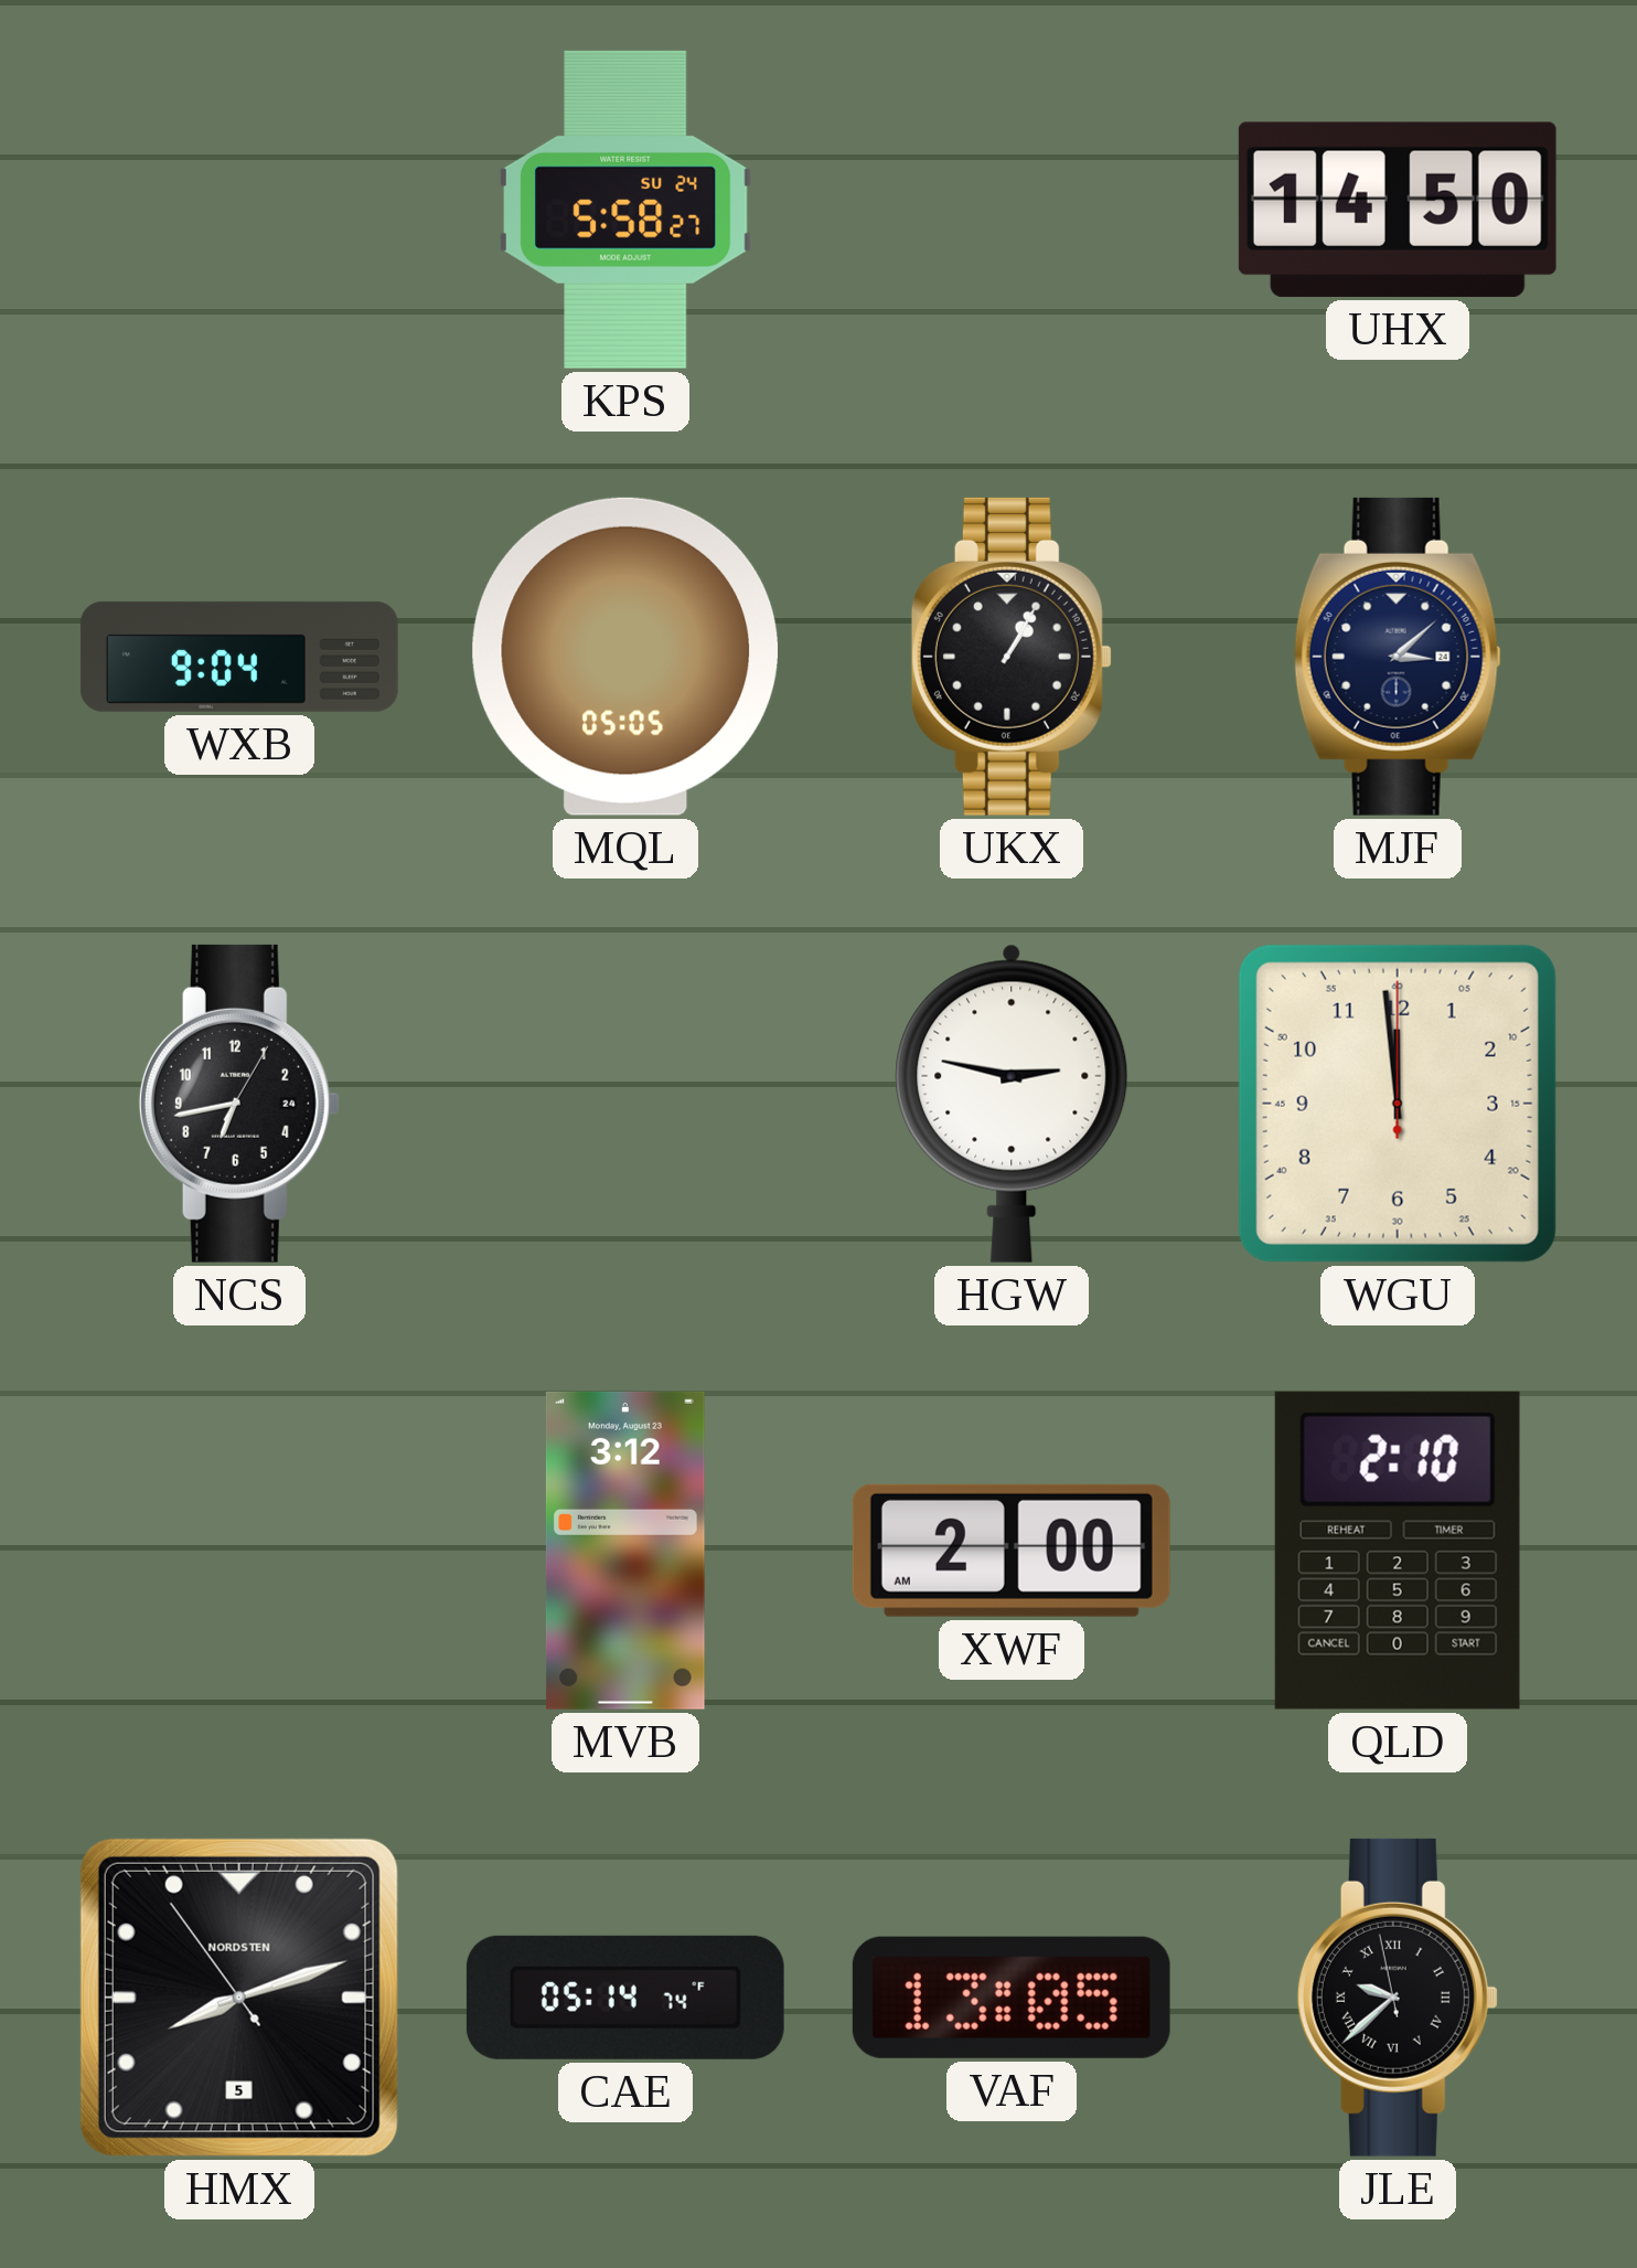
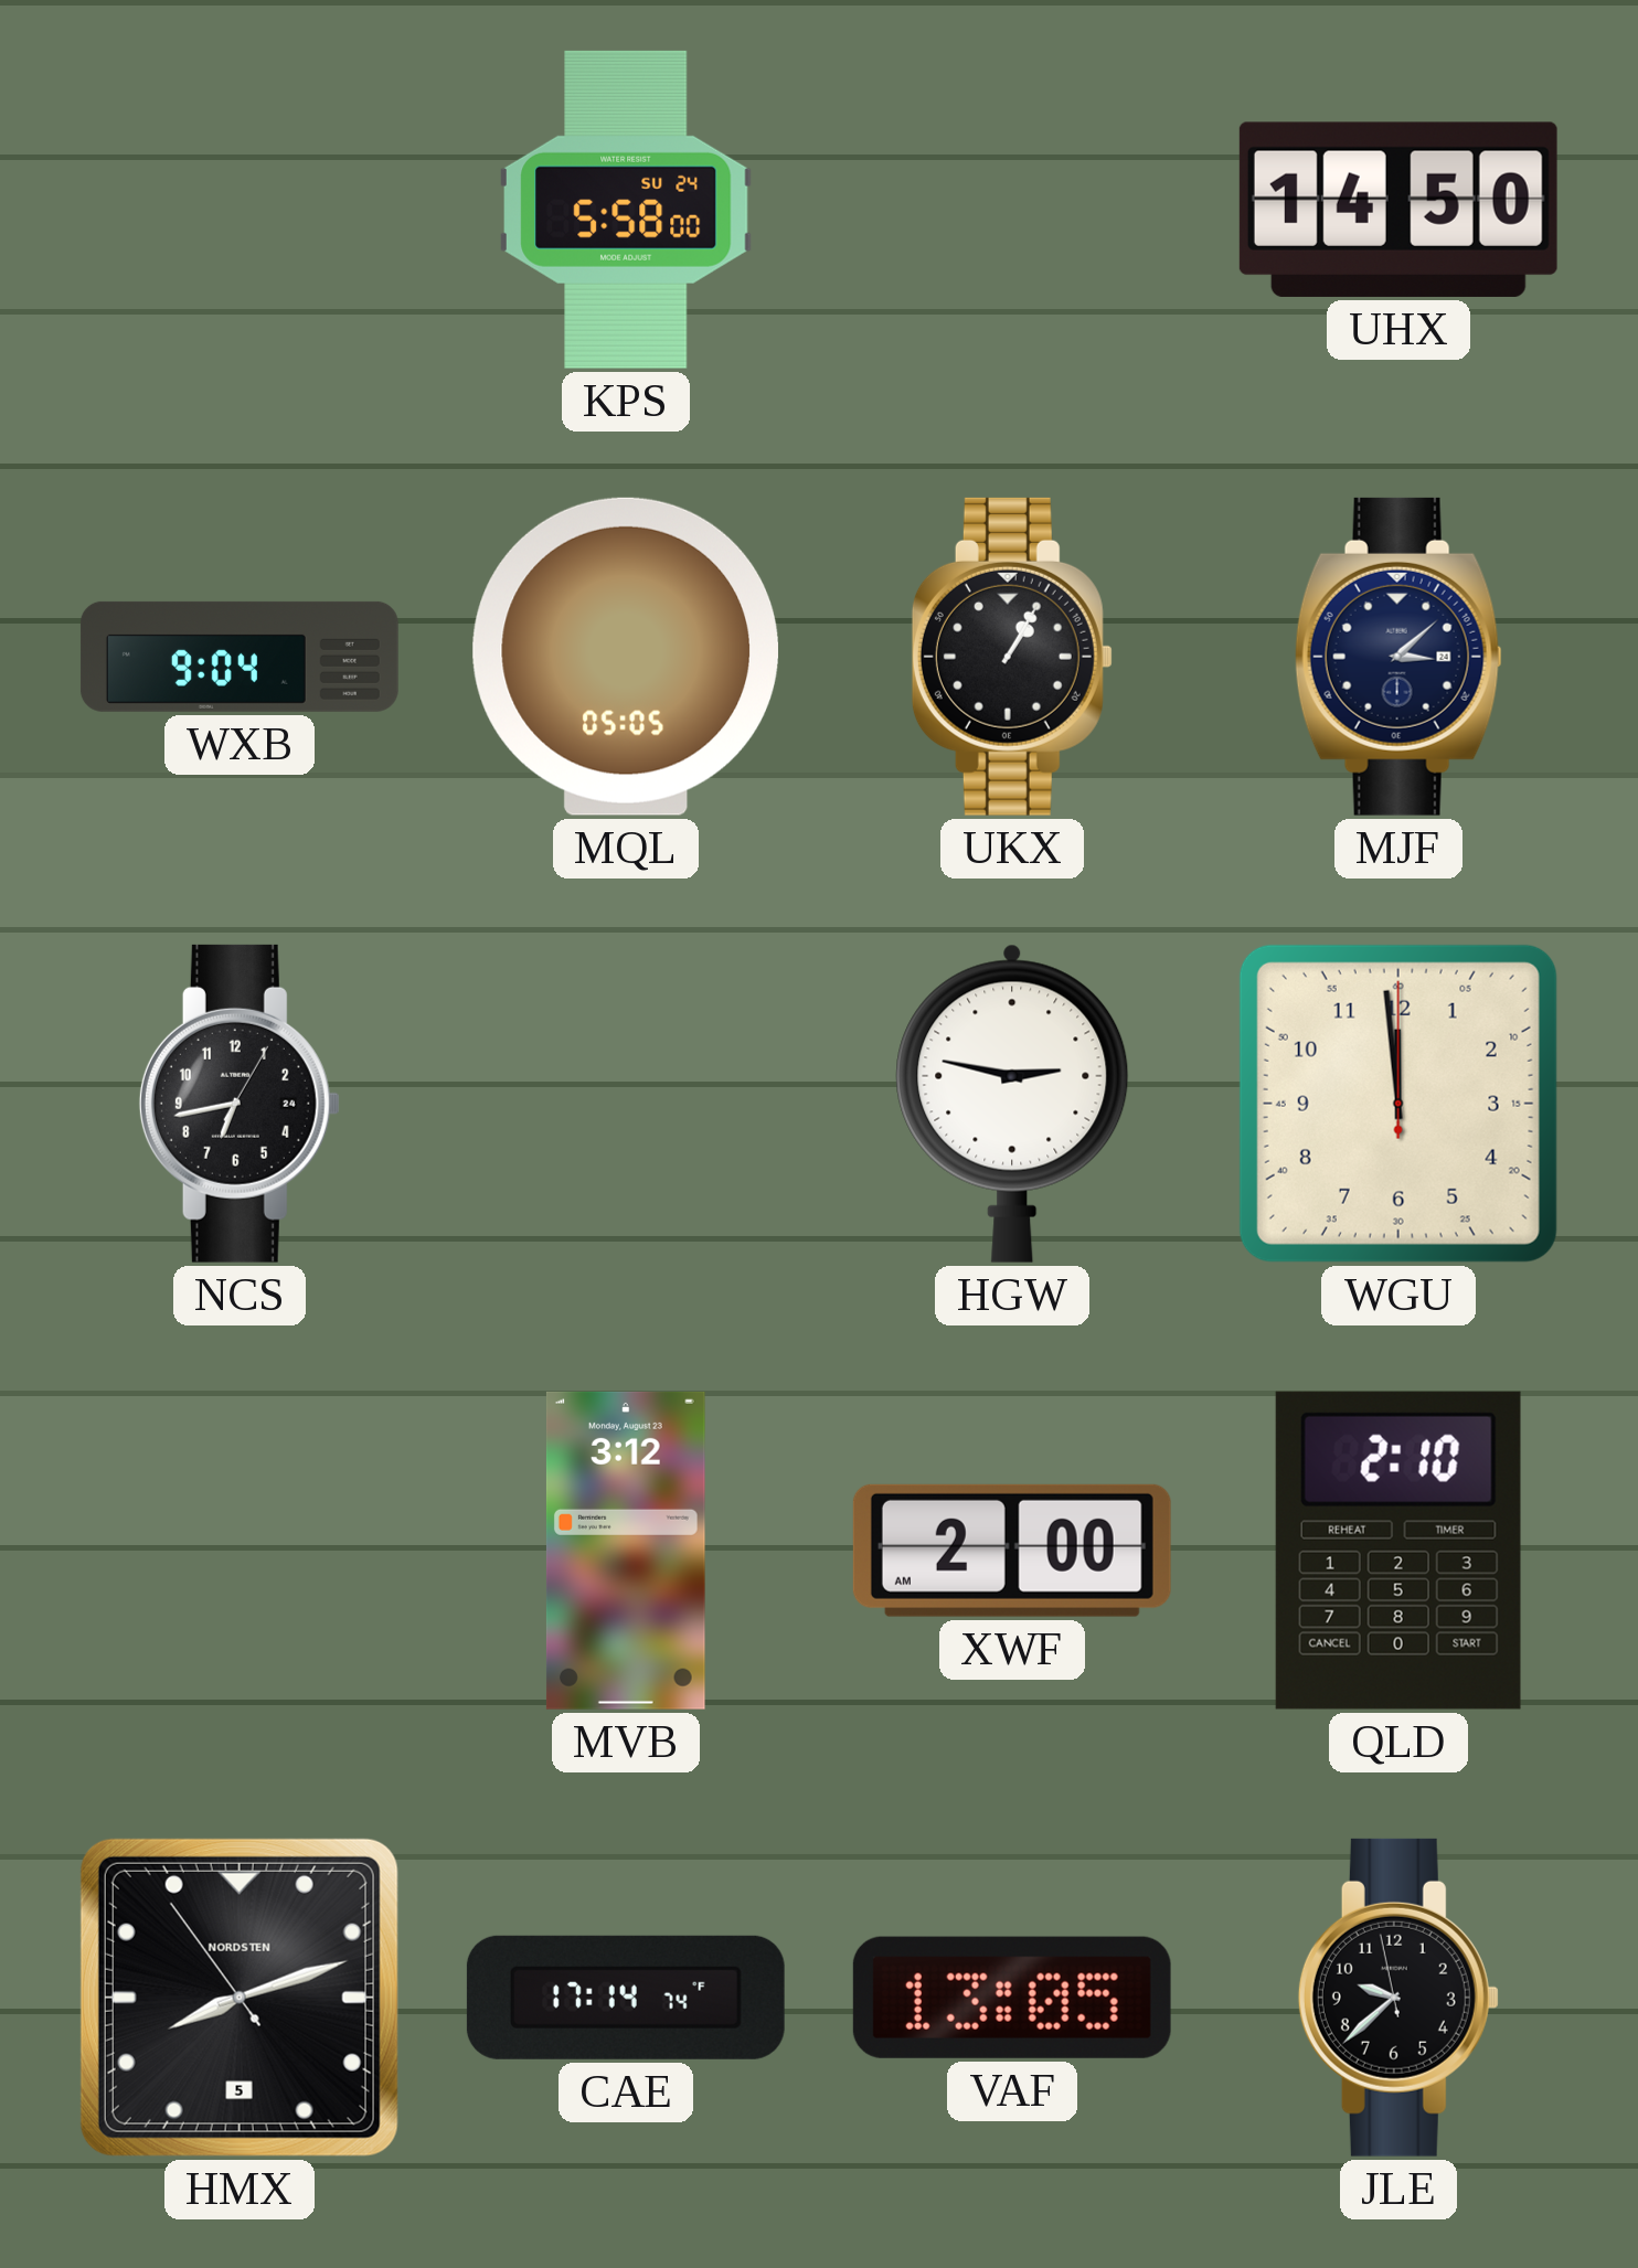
KPS: 5:58:27 -> 5:58:00 (626, 210)
CAE: 05:14 -> 17:14 (626, 1998)
JLE numerals: Roman -> Arabic (1398, 1998)
